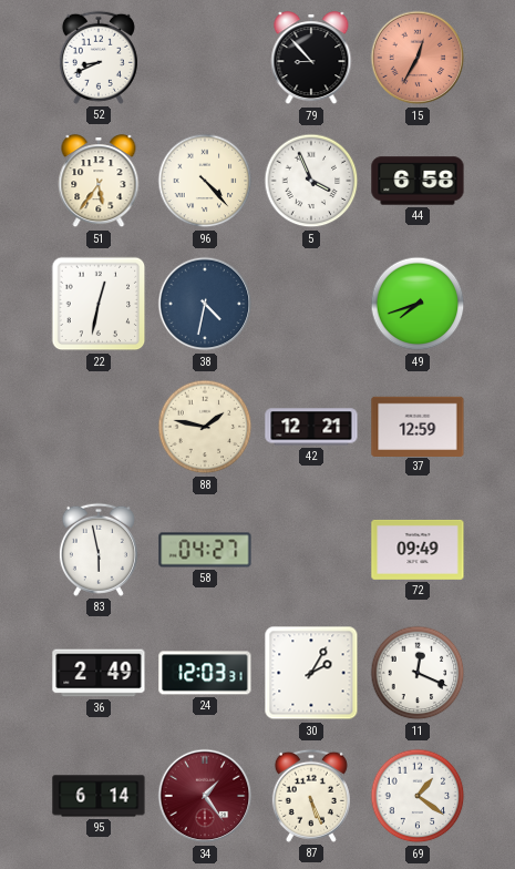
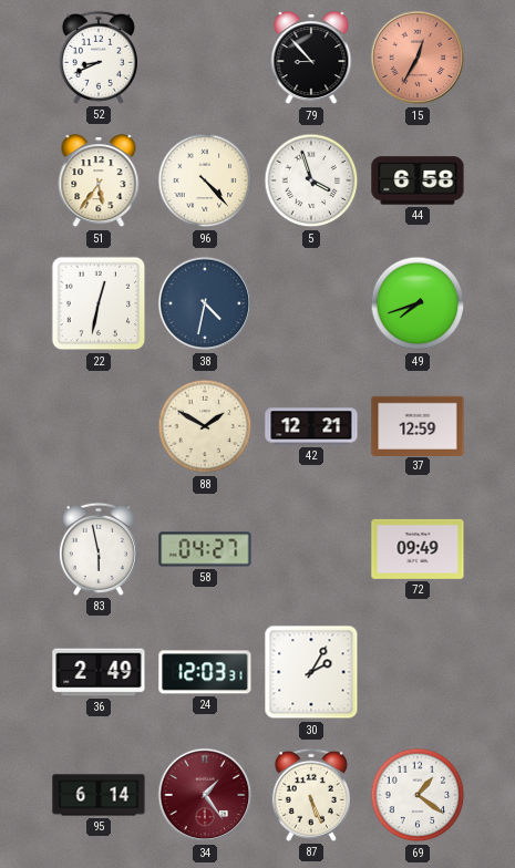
5: 3:56 -> 3:57 (311, 180)
88: 1:47 -> 1:50 (205, 426)
11: 12:19 -> none (418, 673)
